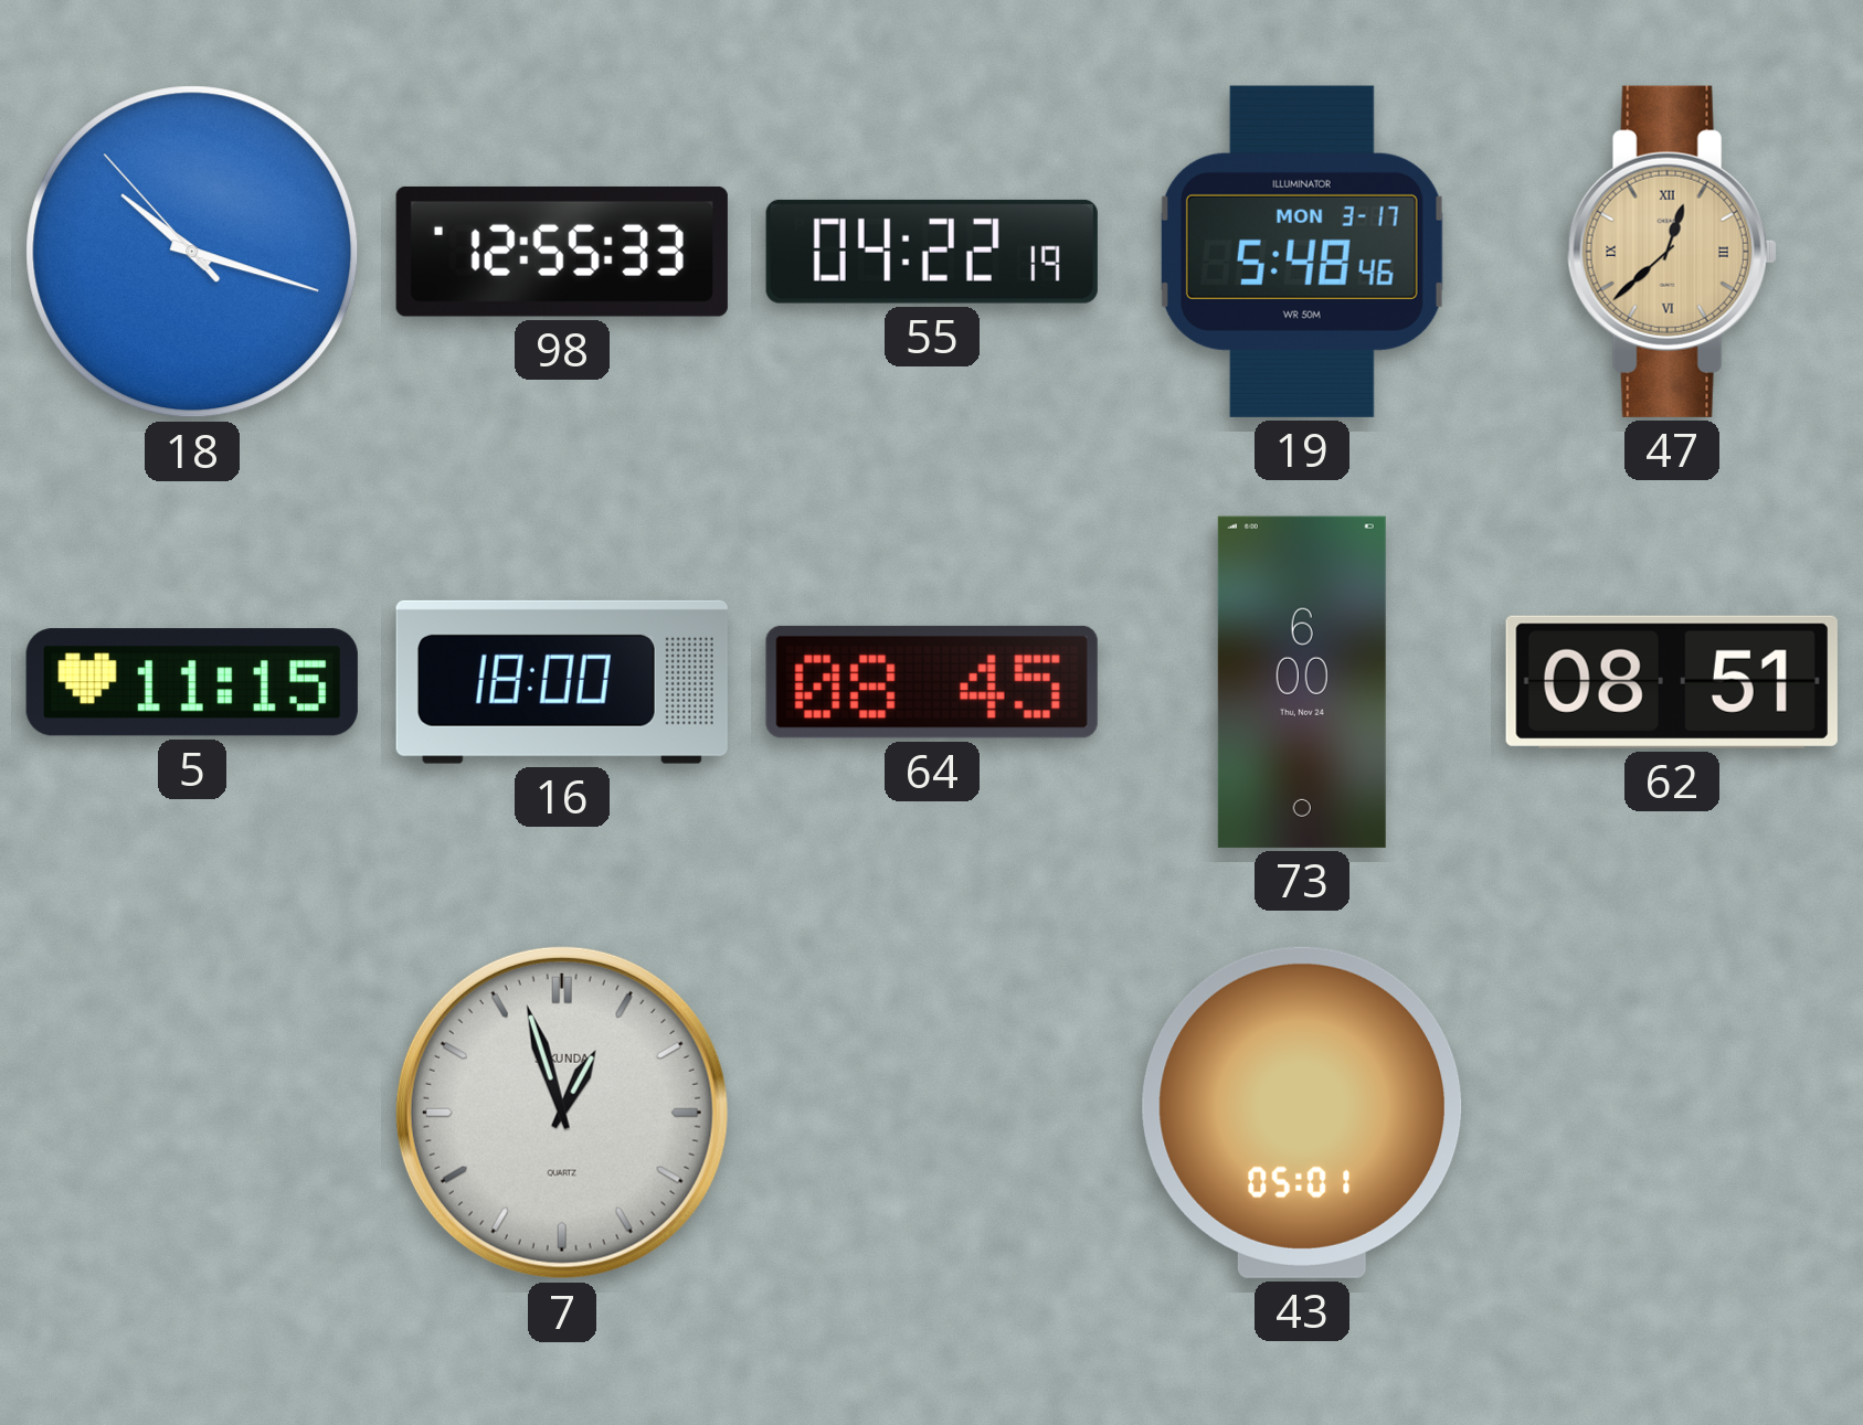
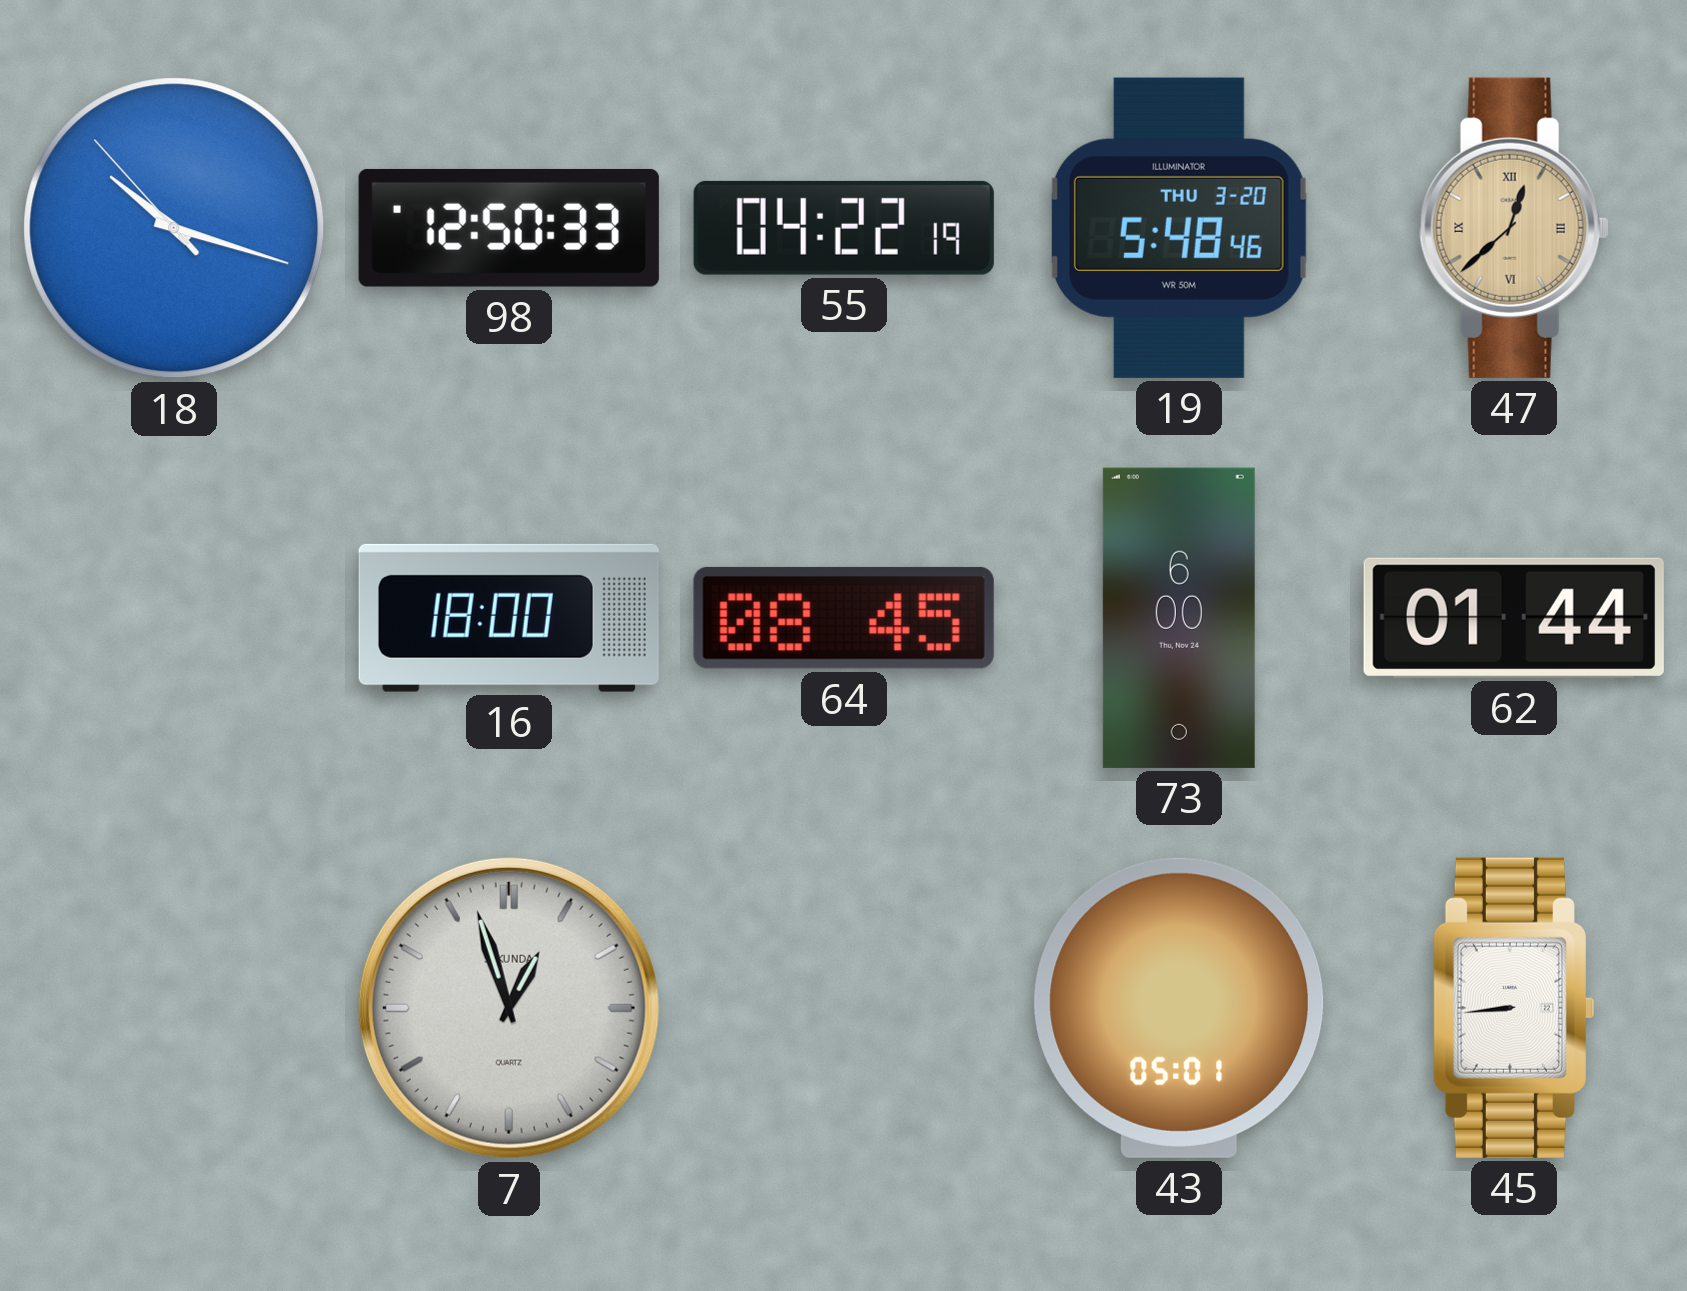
98: 12:55 -> 12:50 (509, 228)
19 date: MON 3-17 -> THU 3-20 (1179, 228)
5: 11:15 -> none (192, 682)
62: 08:51 -> 01:44 (1514, 618)
45: none -> 8:44 (1513, 1008)
